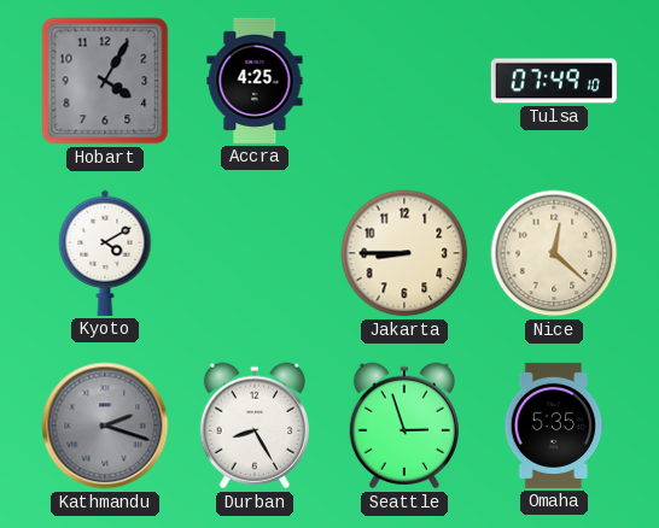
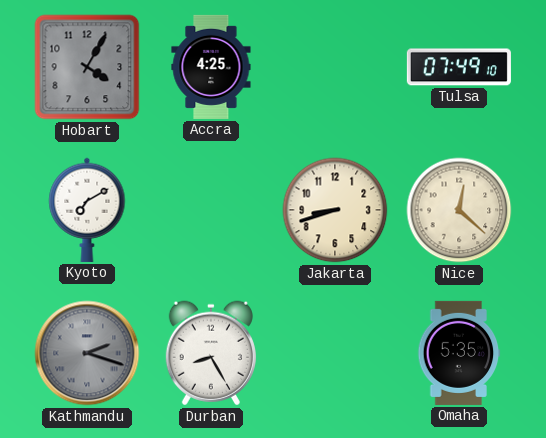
Kyoto: 4:10 -> 7:10 (87, 210)
Jakarta: 8:45 -> 8:42 (335, 210)
Seattle: 2:57 -> none (404, 426)
